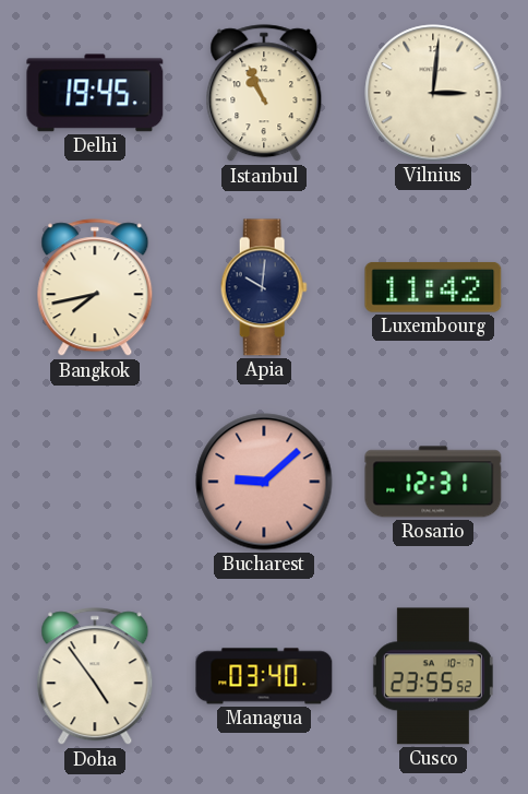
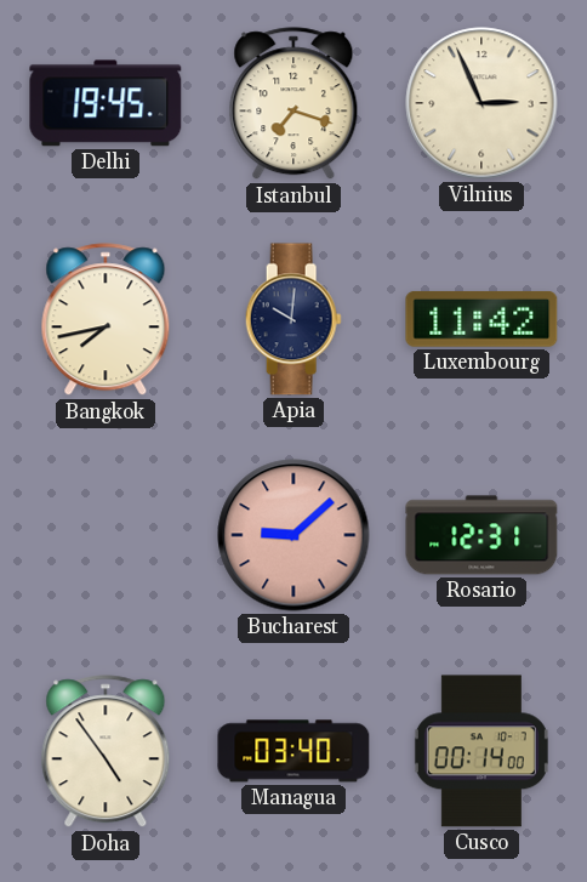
Istanbul: 10:56 -> 7:18 (293, 104)
Vilnius: 3:01 -> 2:56 (481, 103)
Cusco: 23:55 -> 00:14 (481, 751)
